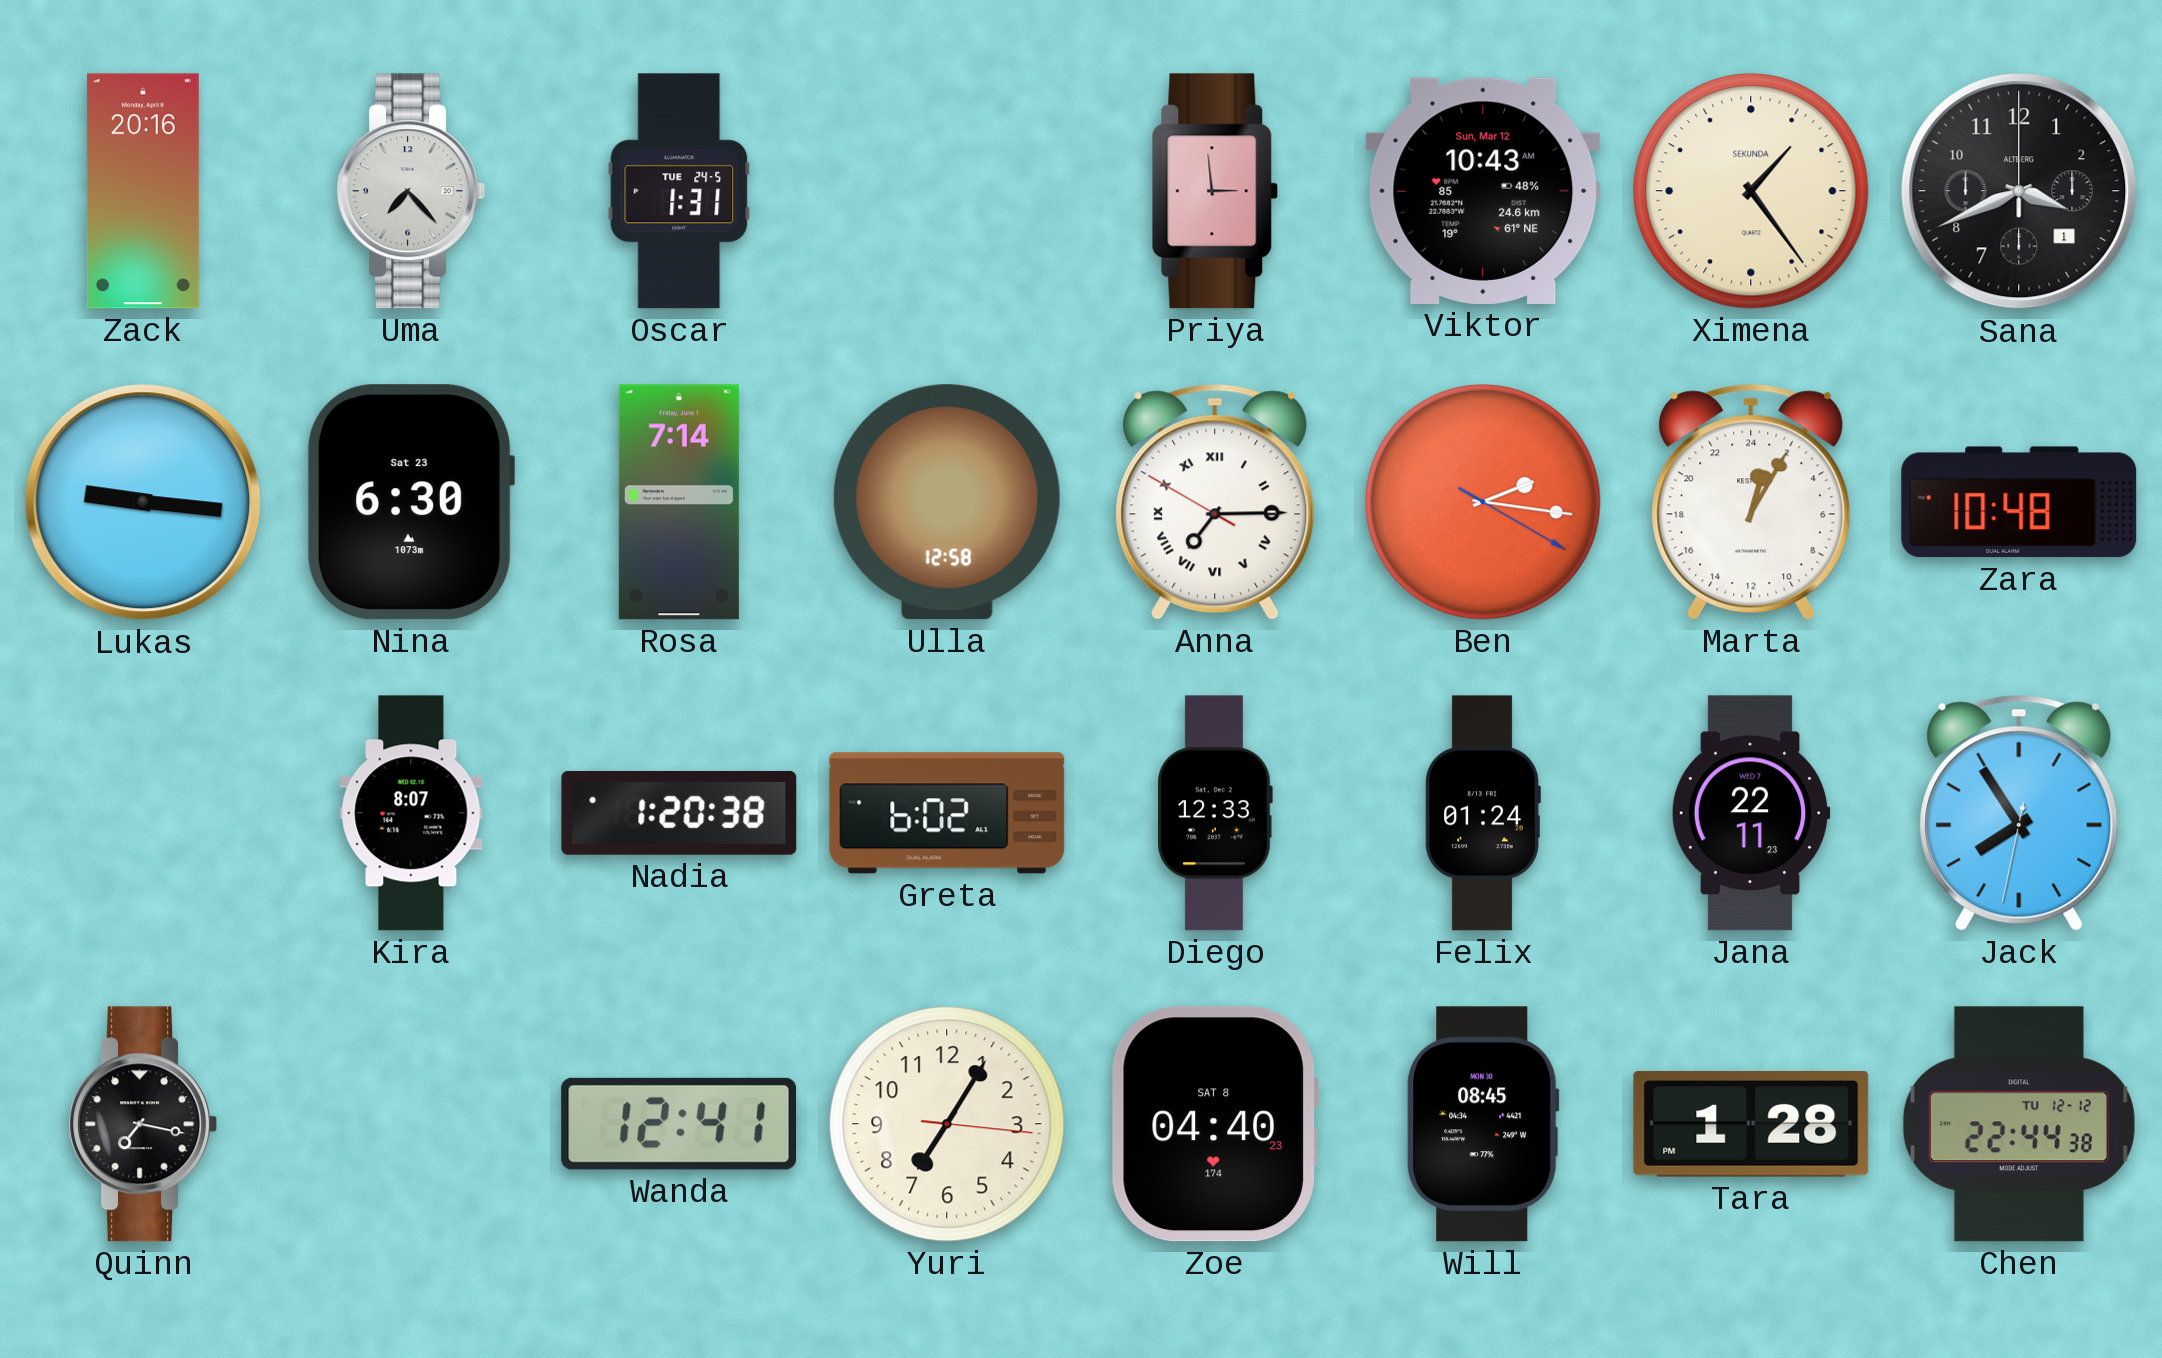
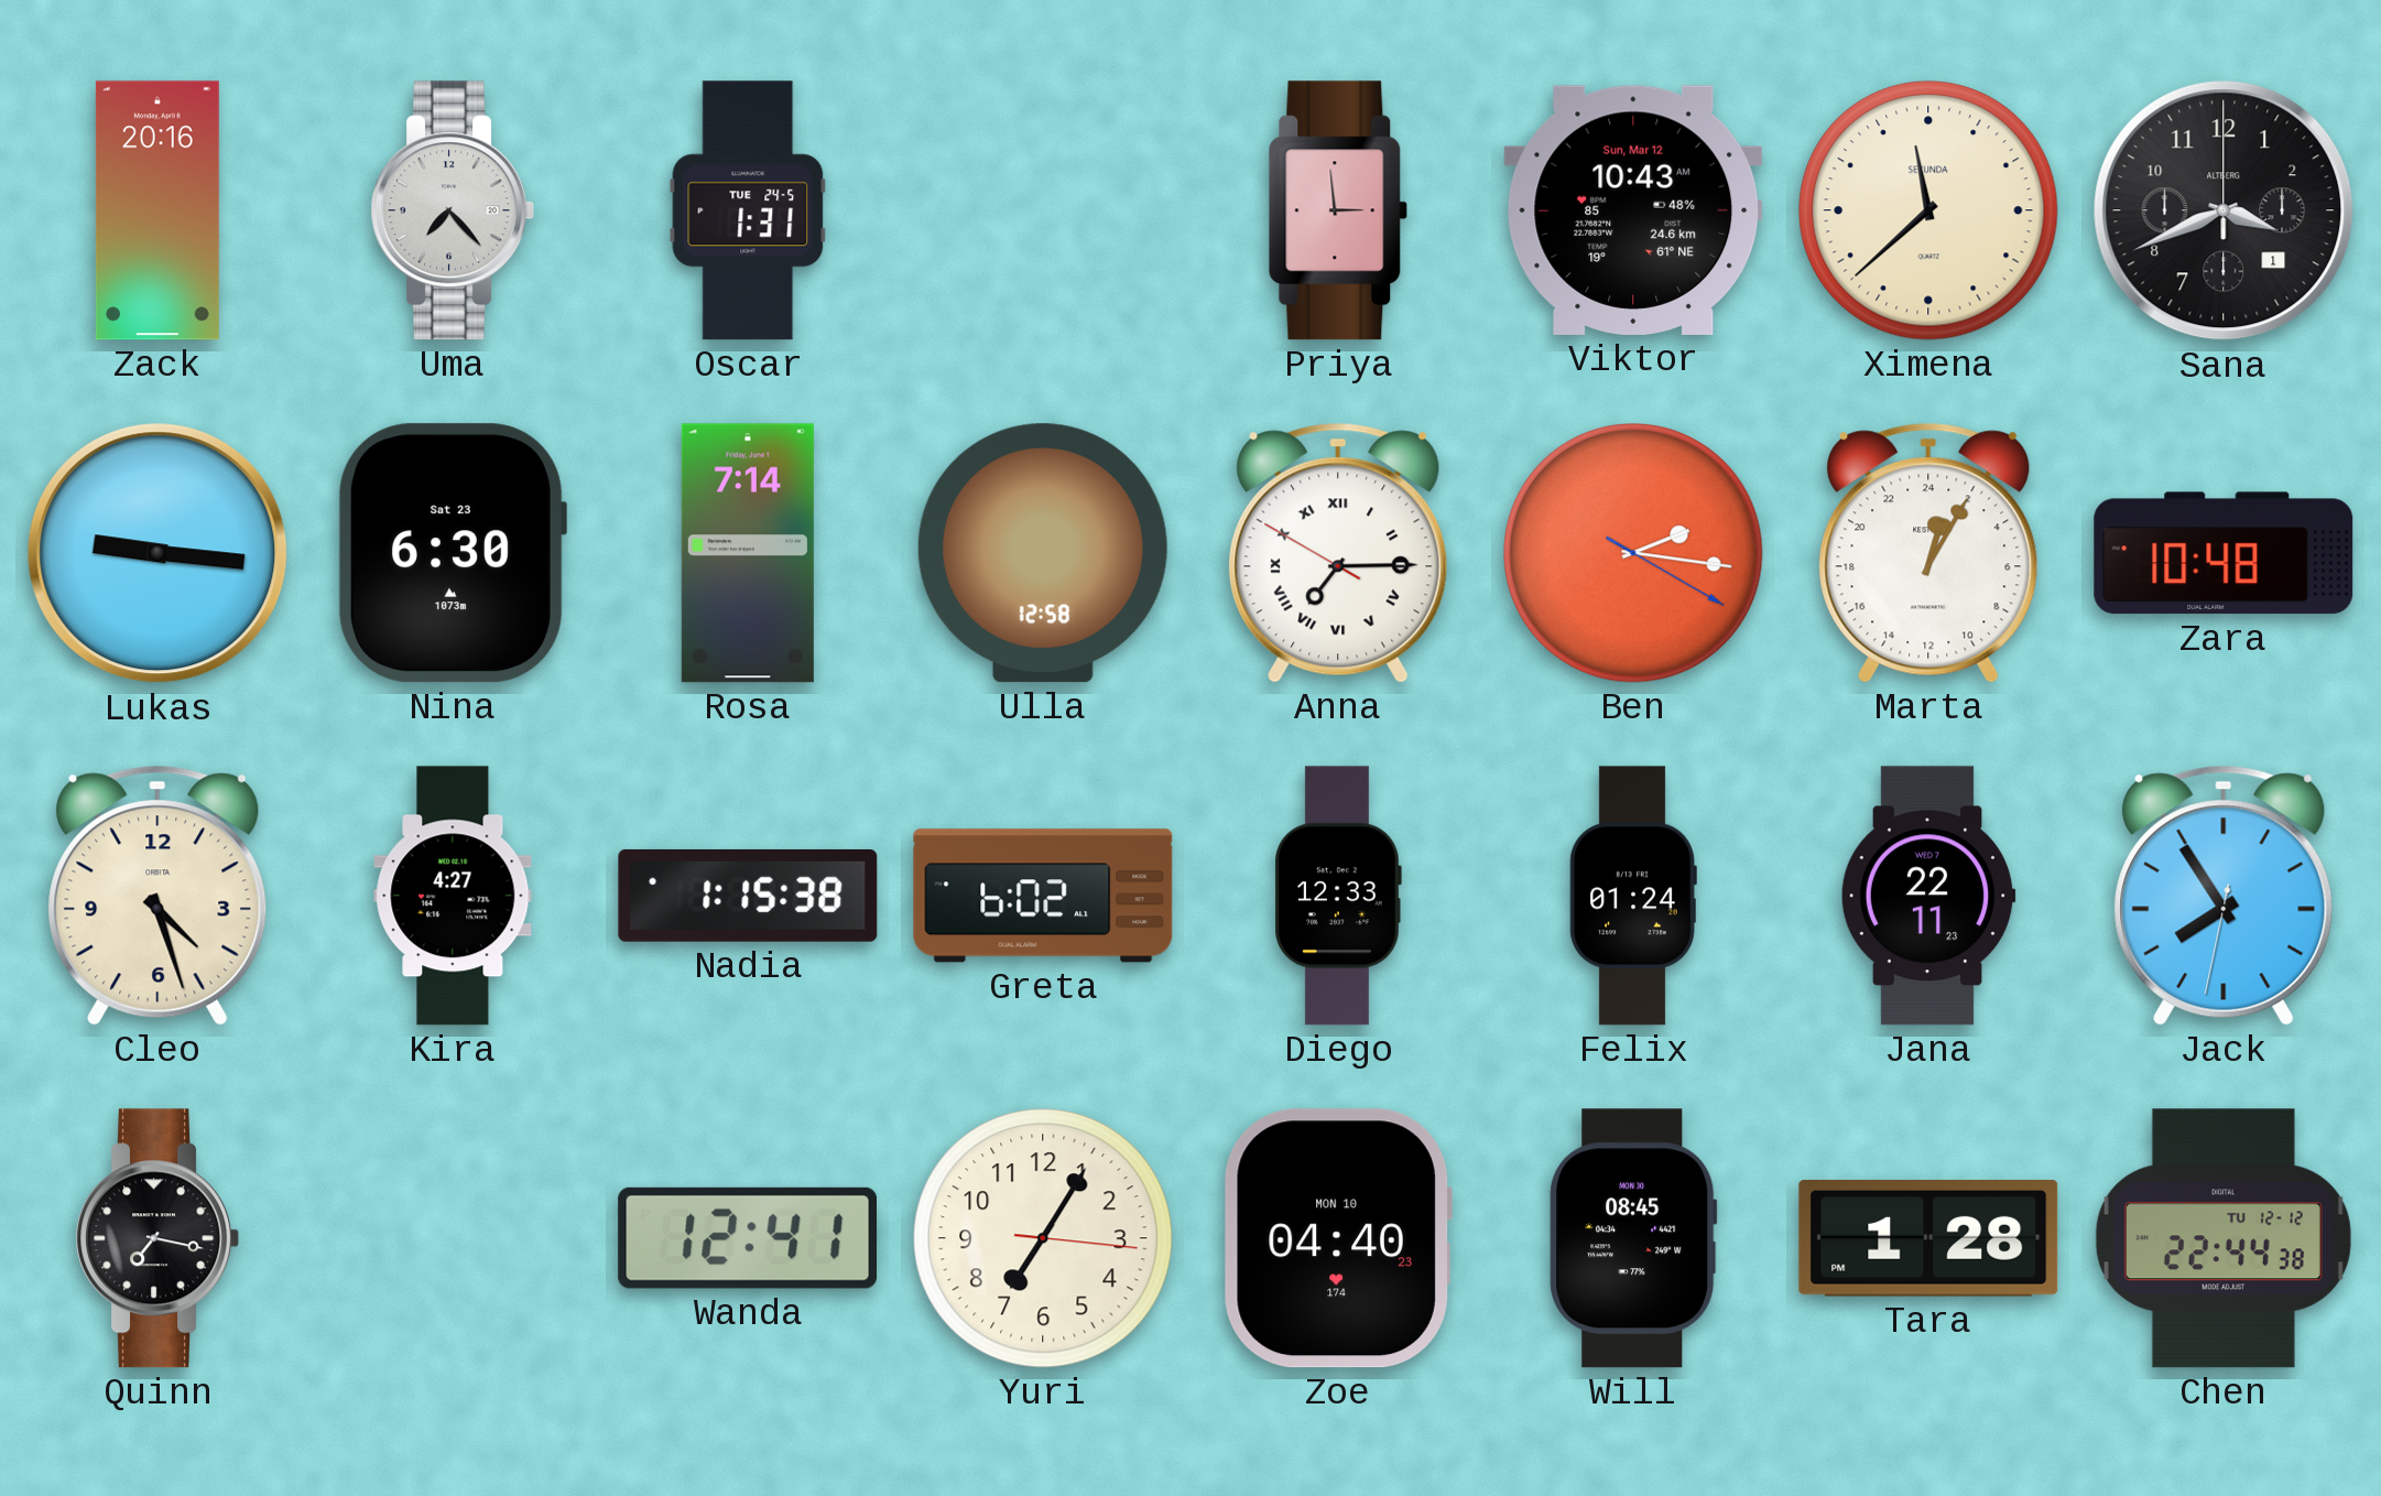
Ximena: 1:24 -> 11:38 (1928, 210)
Cleo: none -> 4:27 (157, 896)
Kira: 8:07 -> 4:27 (453, 896)
Nadia: 1:20 -> 1:15 (748, 896)
Zoe date: SAT 8 -> MON 10 (1338, 1238)
